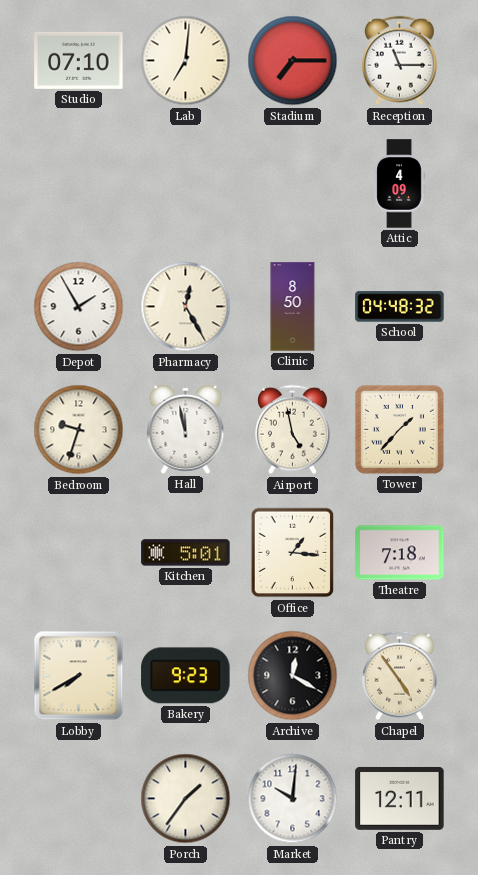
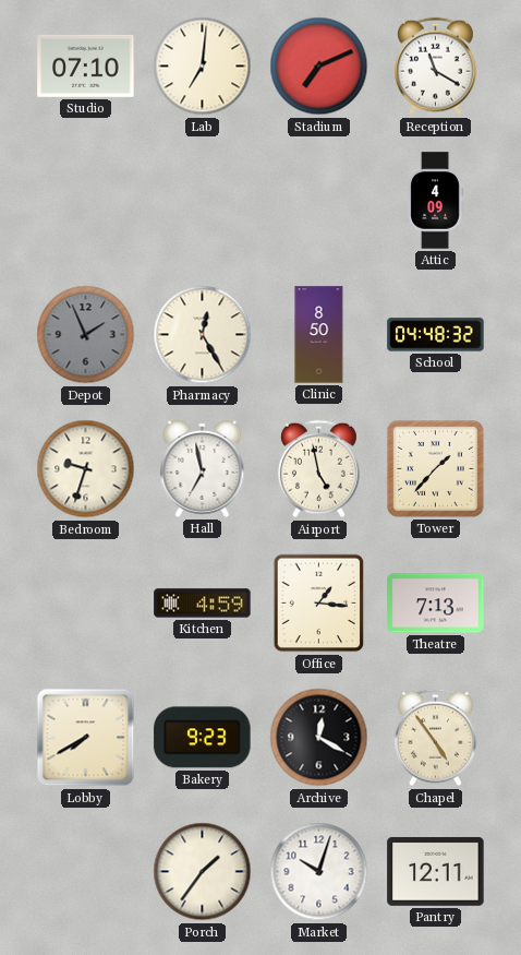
Stadium: 7:15 -> 7:11 (319, 67)
Reception: 11:15 -> 11:20 (435, 67)
Depot: 1:55 -> 1:56 (86, 335)
Depot dial: white -> grey (86, 335)
Hall: 11:58 -> 6:58 (203, 468)
Kitchen: 5:01 -> 4:59 (203, 604)
Theatre: 7:18 -> 7:13 (436, 604)
Market: 10:01 -> 10:03 (319, 872)
